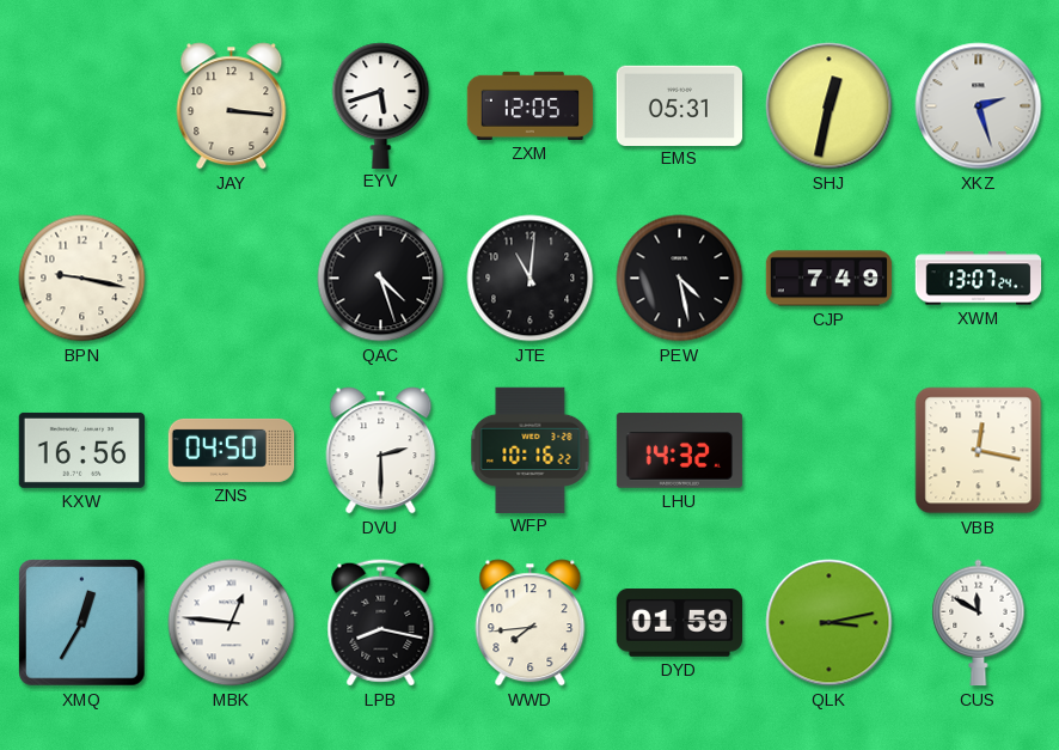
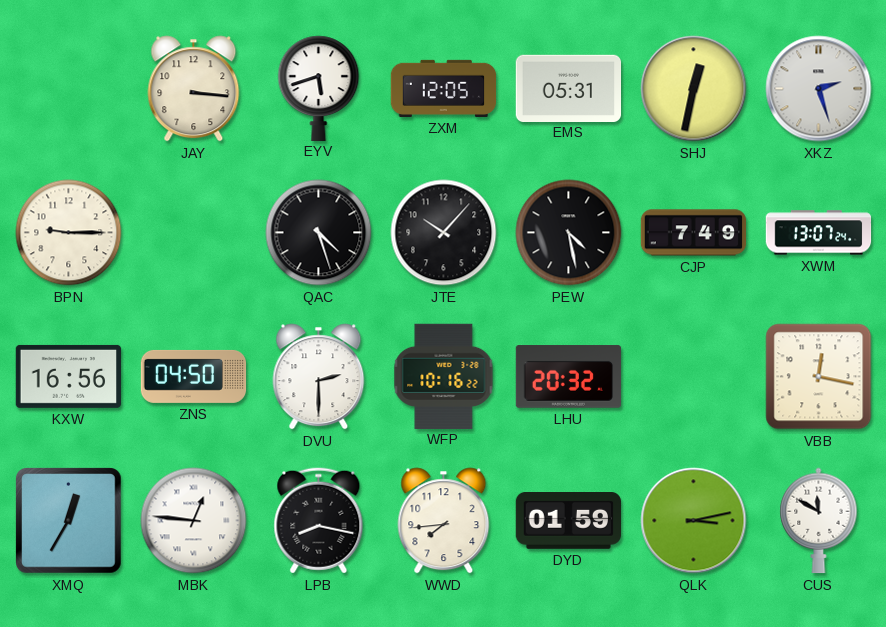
BPN: 9:17 -> 9:15 (69, 233)
JTE: 11:01 -> 10:07 (444, 233)
LHU: 14:32 -> 20:32 (569, 377)
